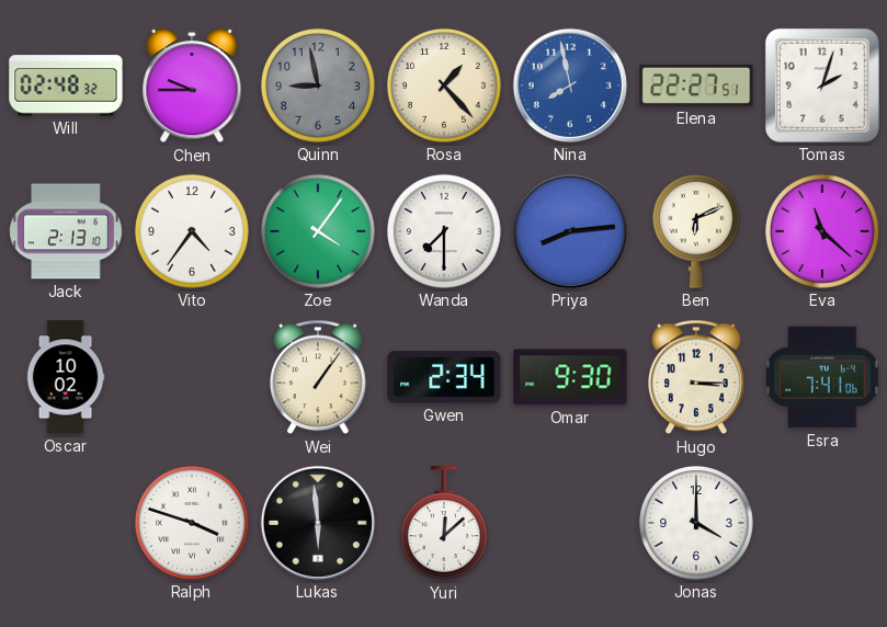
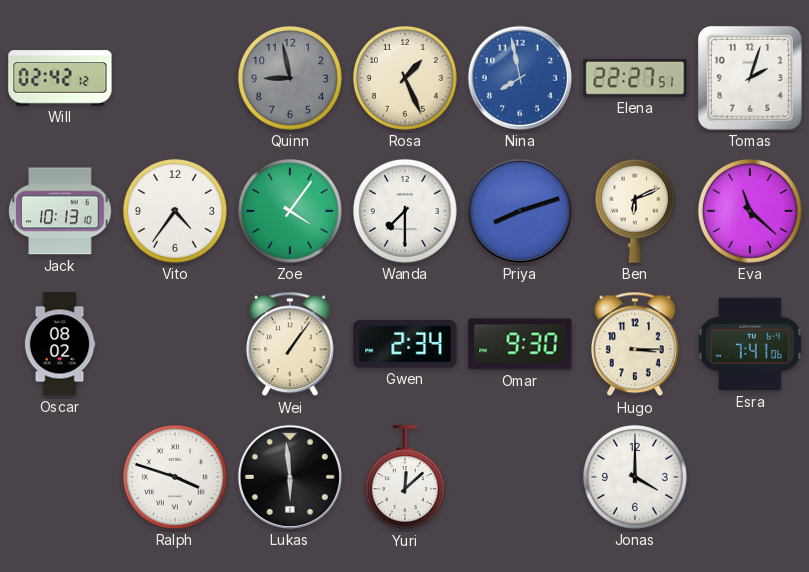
Will: 02:48 -> 02:42 (60, 78)
Chen: 9:45 -> none (192, 87)
Rosa: 1:23 -> 1:26 (405, 78)
Jack: 2:13 -> 10:13 (60, 211)
Priya: 8:14 -> 8:12 (520, 211)
Oscar: 10:02 -> 08:02 (60, 344)
